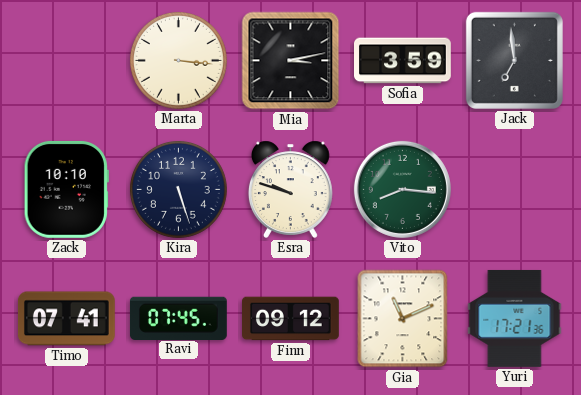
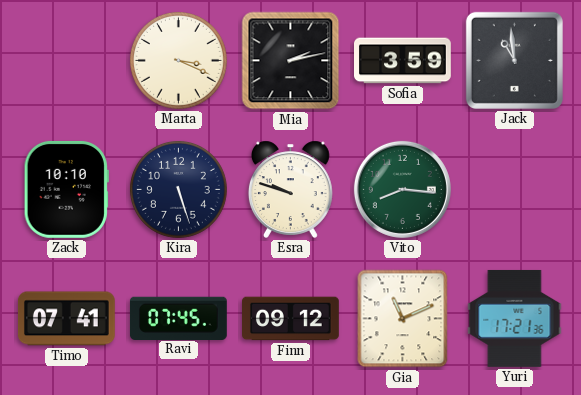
Marta: 3:16 -> 3:19 (178, 60)
Mia: 3:13 -> 2:13 (291, 61)
Jack: 6:59 -> 10:59 (514, 60)
